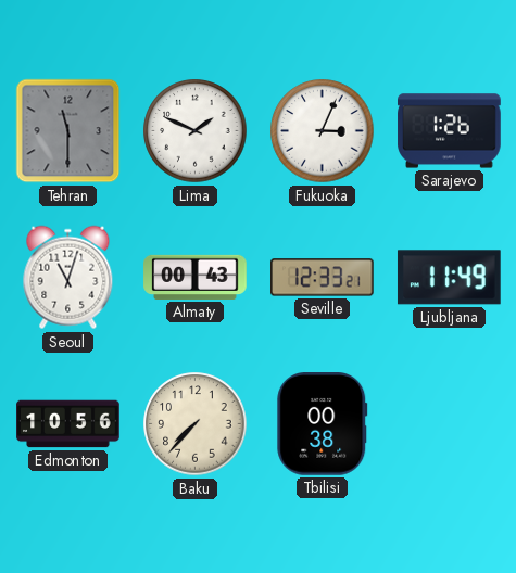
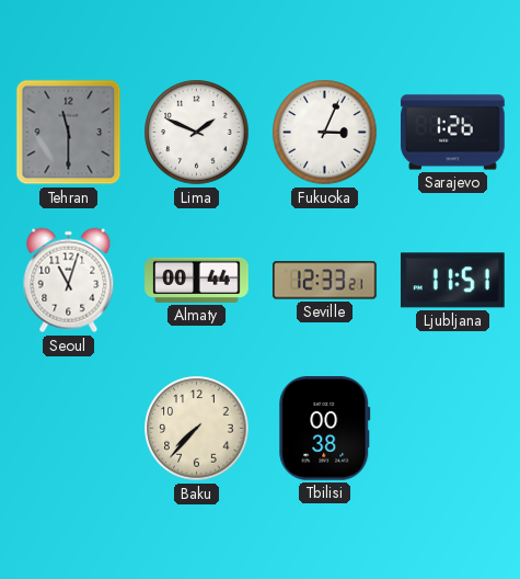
Almaty: 00:43 -> 00:44 (197, 280)
Ljubljana: 11:49 -> 11:51 (452, 281)
Edmonton: 10:56 -> none (68, 424)
